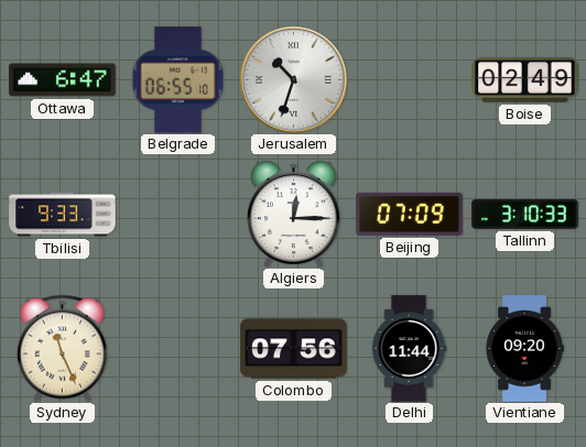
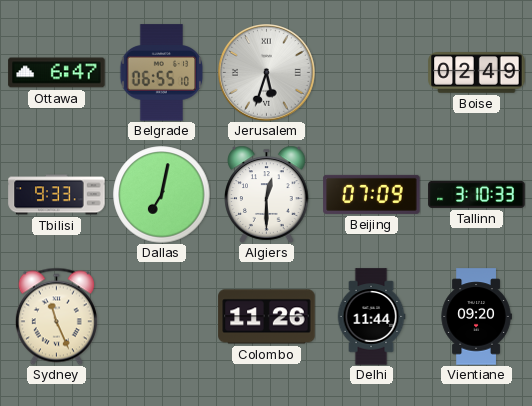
Jerusalem: 10:33 -> 5:33 (267, 73)
Dallas: none -> 7:02 (162, 195)
Algiers: 12:15 -> 12:30 (267, 194)
Colombo: 07:56 -> 11:26 (267, 317)
